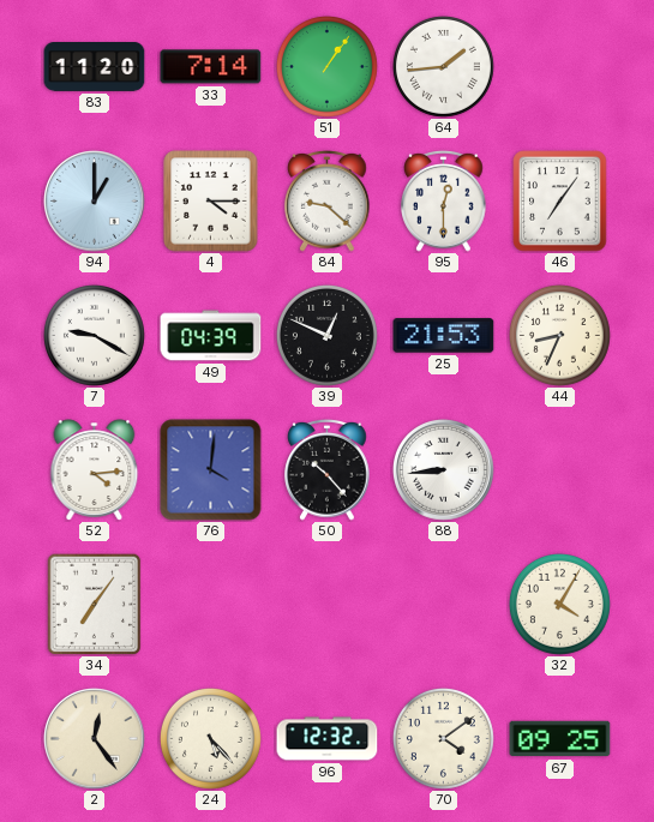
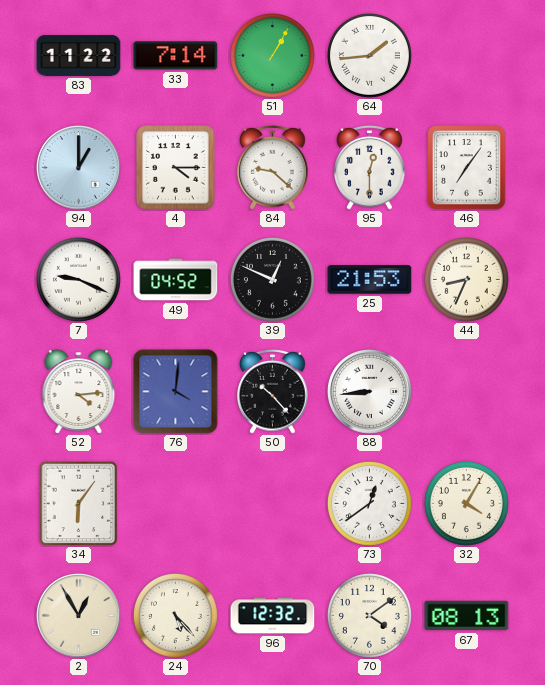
83: 11:20 -> 11:22 (79, 56)
51: 1:06 -> 1:05 (272, 55)
7: 9:20 -> 9:19 (78, 279)
49: 04:39 -> 04:52 (176, 280)
34: 7:06 -> 6:06 (79, 503)
73: none -> 12:39 (369, 503)
2: 12:24 -> 12:55 (79, 616)
67: 09:25 -> 08:13 (467, 616)
